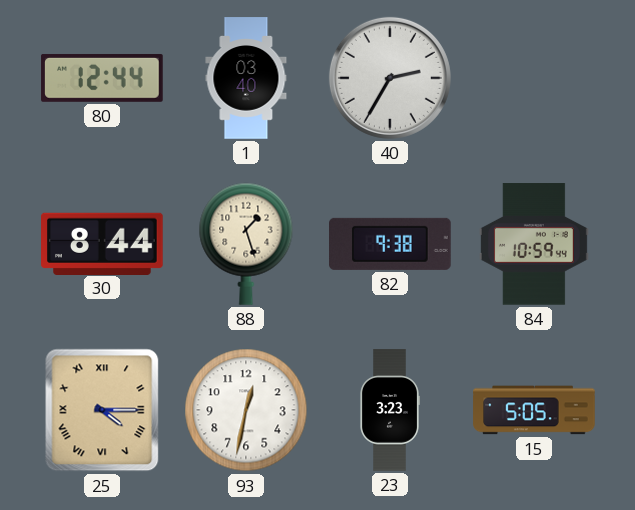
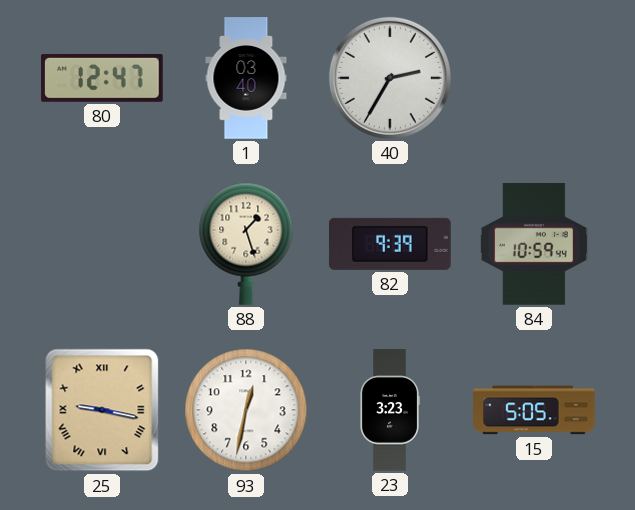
80: 12:44 -> 12:47 (102, 78)
30: 8:44 -> none (102, 243)
82: 9:38 -> 9:39 (390, 244)
25: 4:15 -> 9:17 (102, 410)
